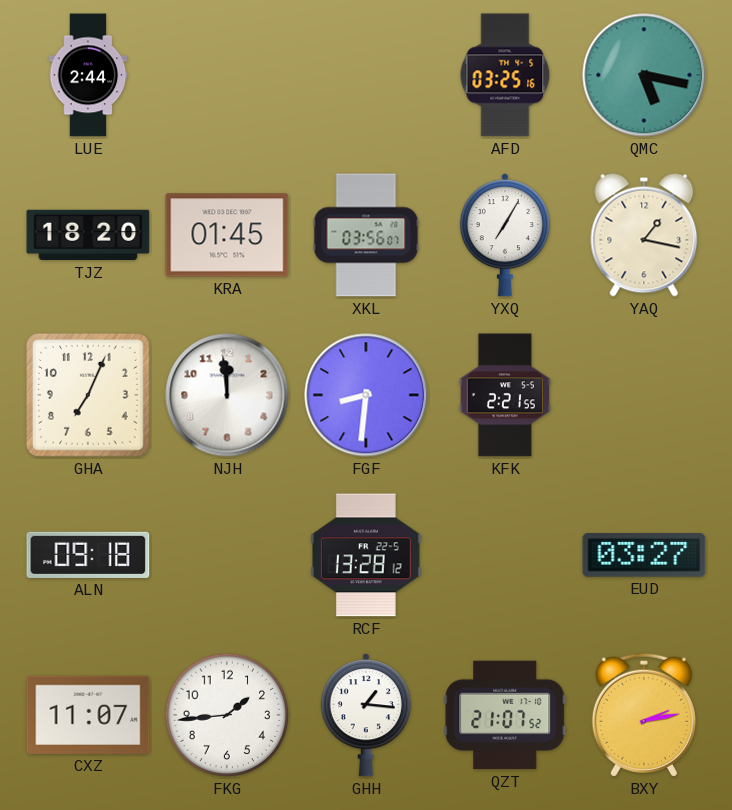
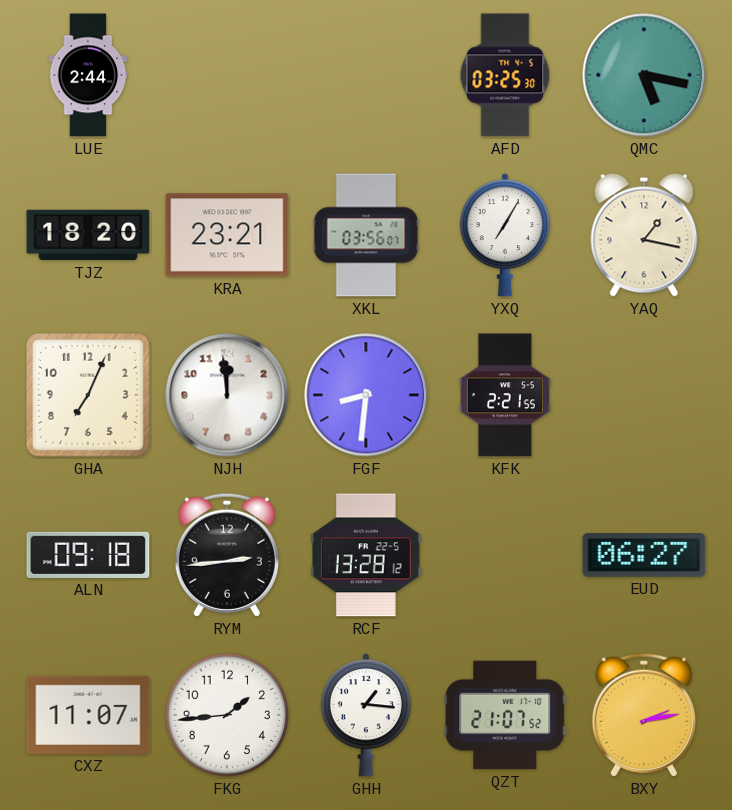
AFD: 03:25:16 -> 03:25:30 (505, 75)
KRA: 01:45 -> 23:21 (227, 235)
RYM: none -> 2:44 (227, 555)
EUD: 03:27 -> 06:27 (644, 555)
